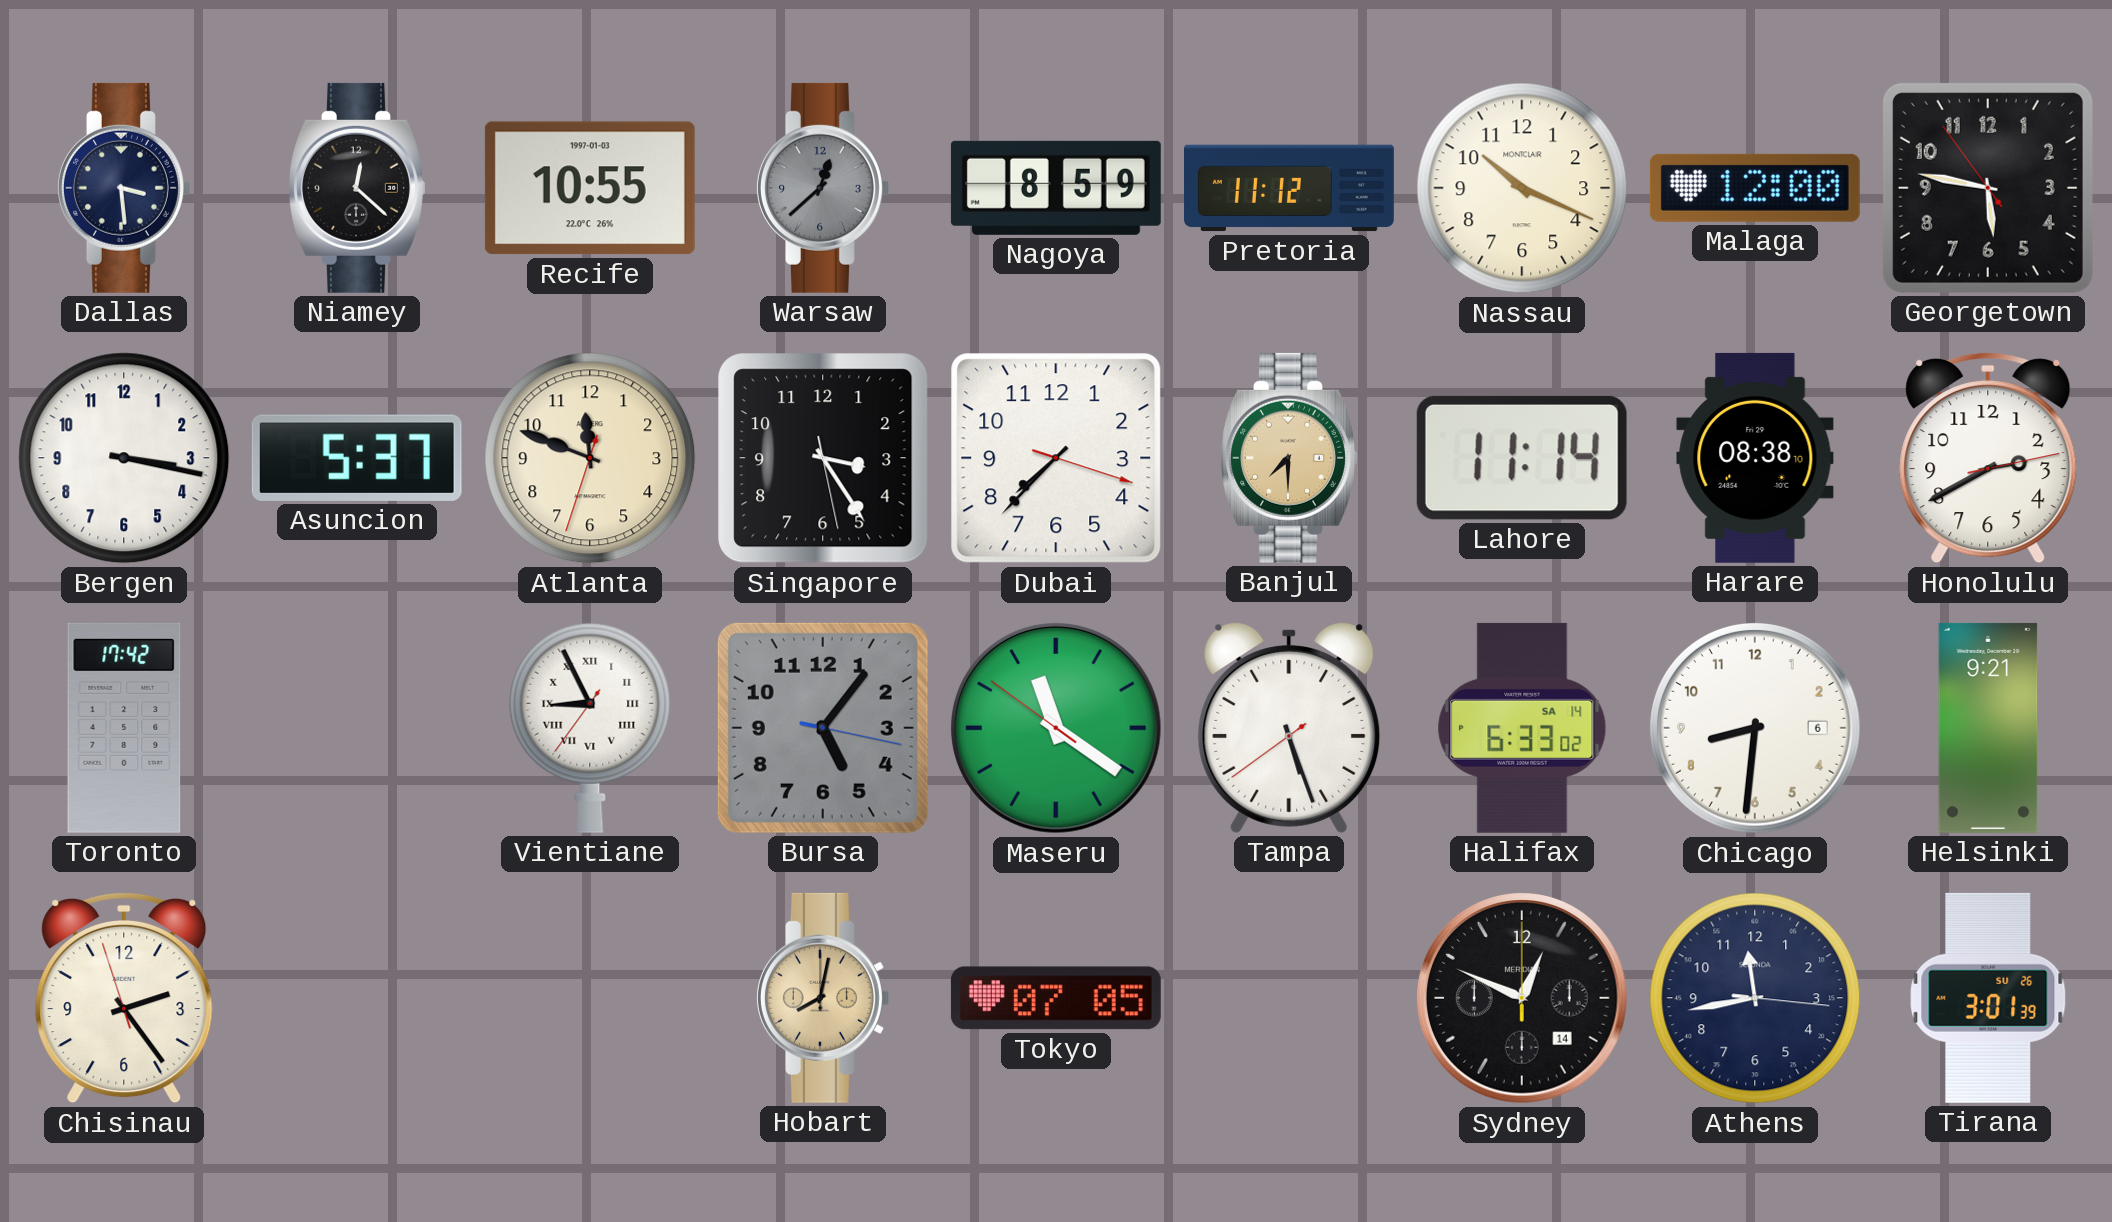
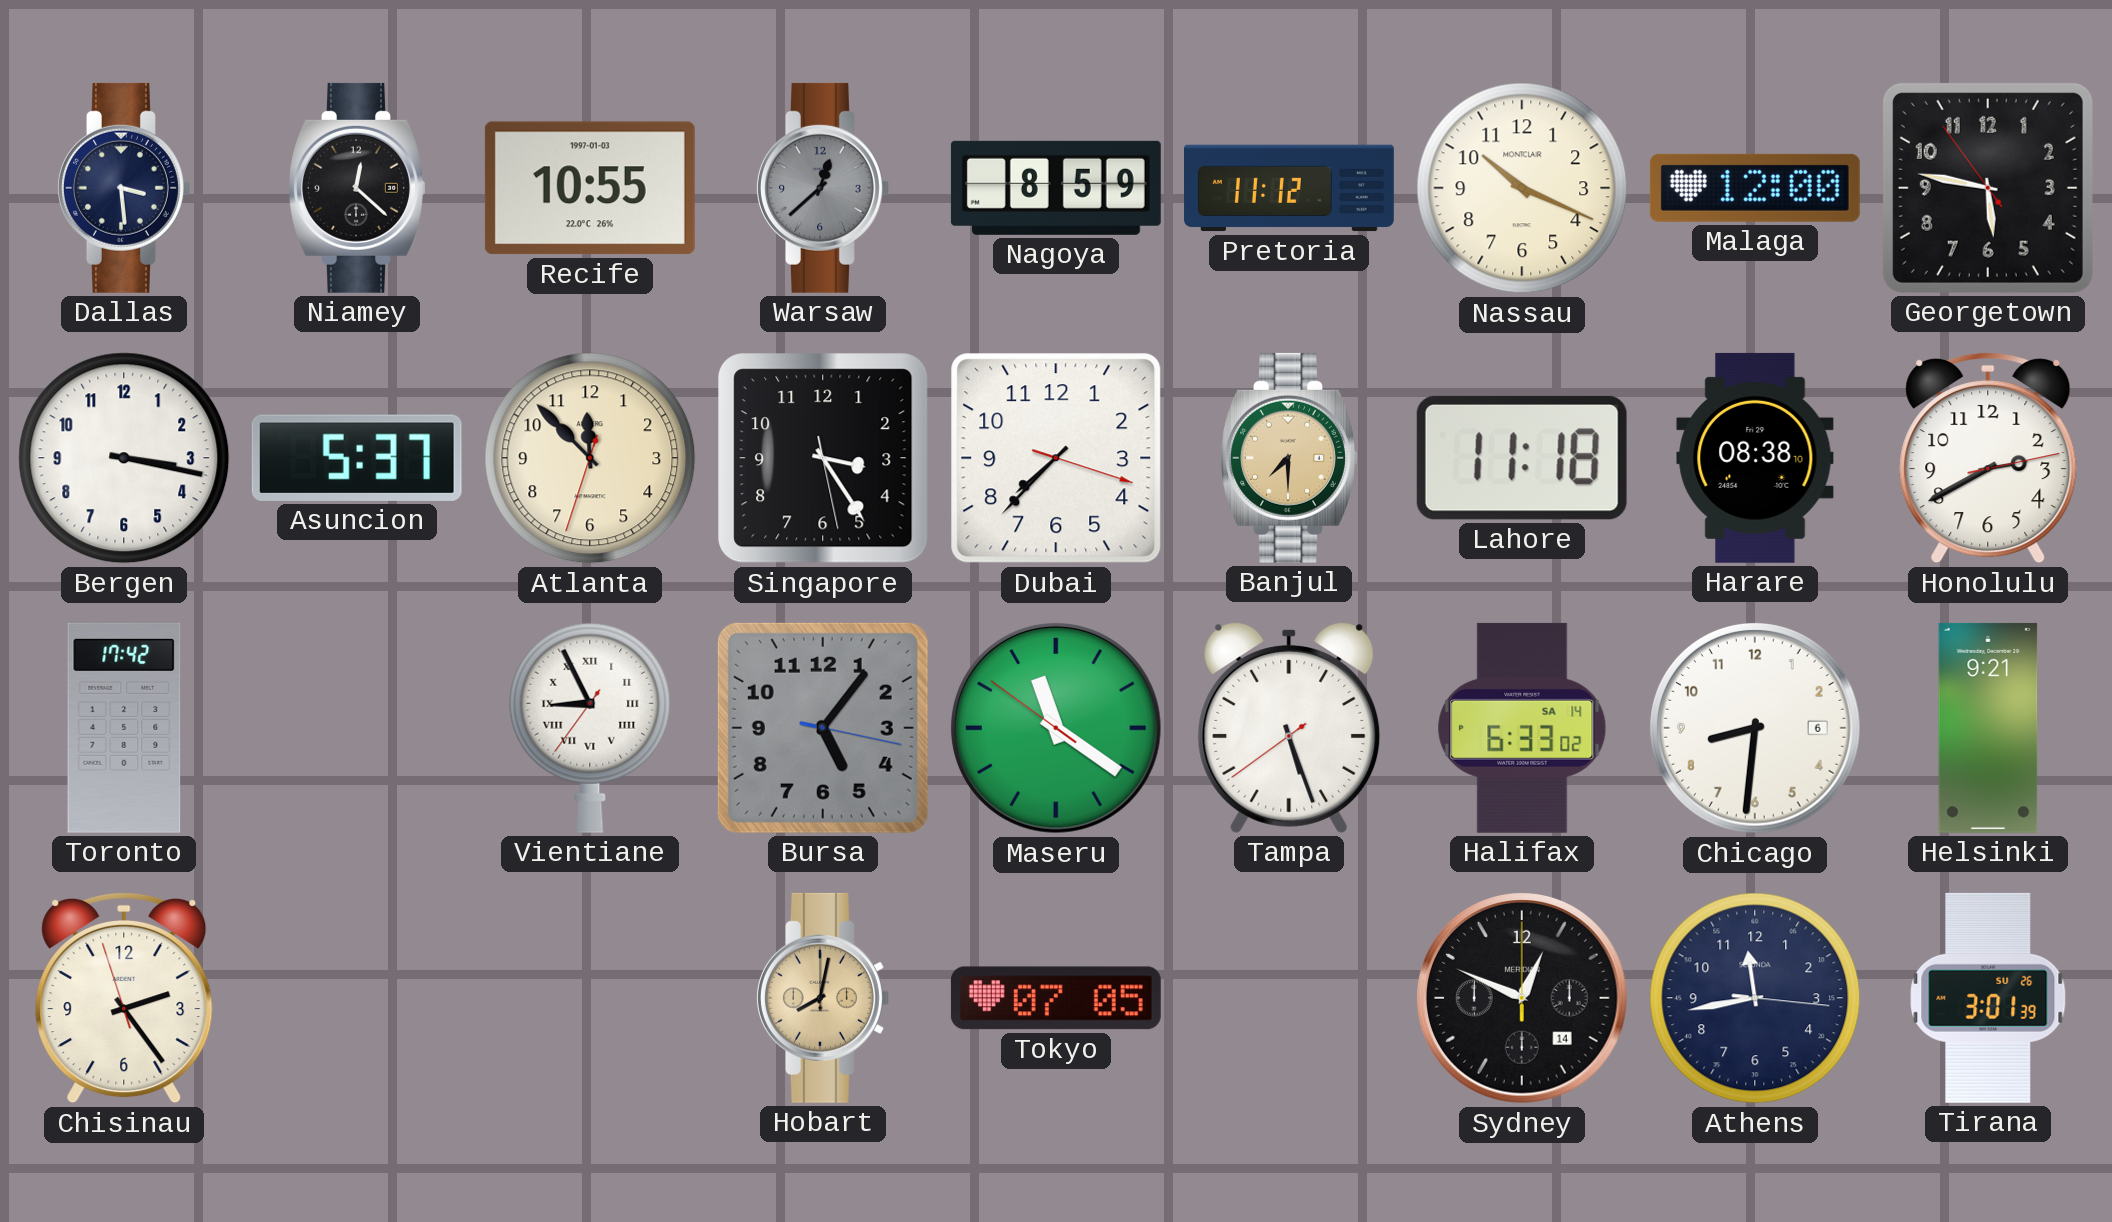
Atlanta: 11:48 -> 11:52 (590, 458)
Lahore: 11:14 -> 11:18 (1522, 458)
